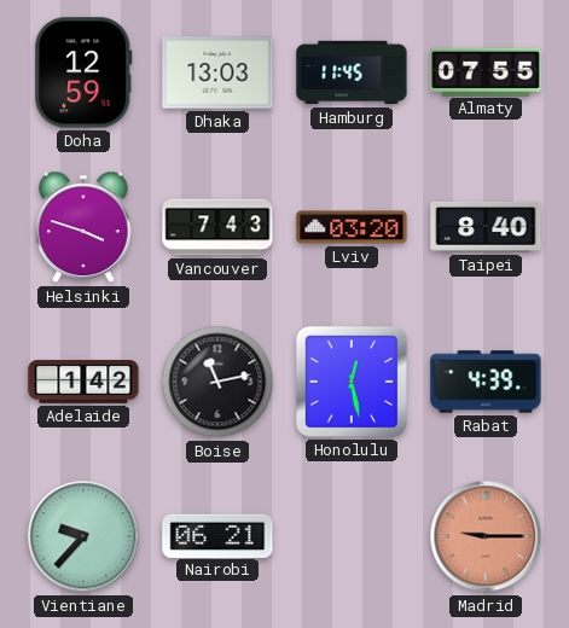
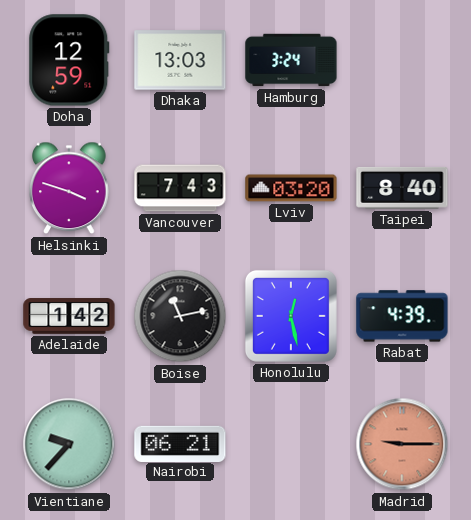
Hamburg: 11:45 -> 3:24 (291, 60)
Almaty: 07:55 -> none (486, 71)
